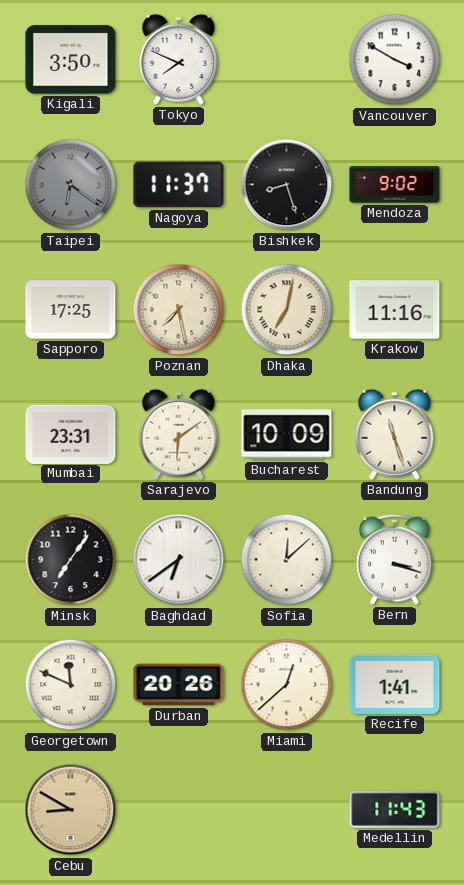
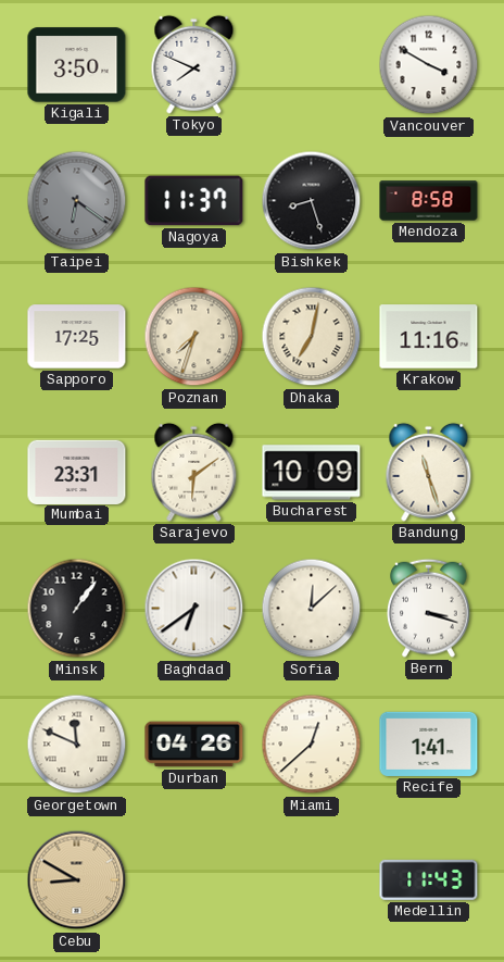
Mendoza: 9:02 -> 8:58 (429, 201)
Poznan: 7:28 -> 7:33 (194, 337)
Minsk: 7:06 -> 1:06 (77, 609)
Durban: 20:26 -> 04:26 (194, 745)
